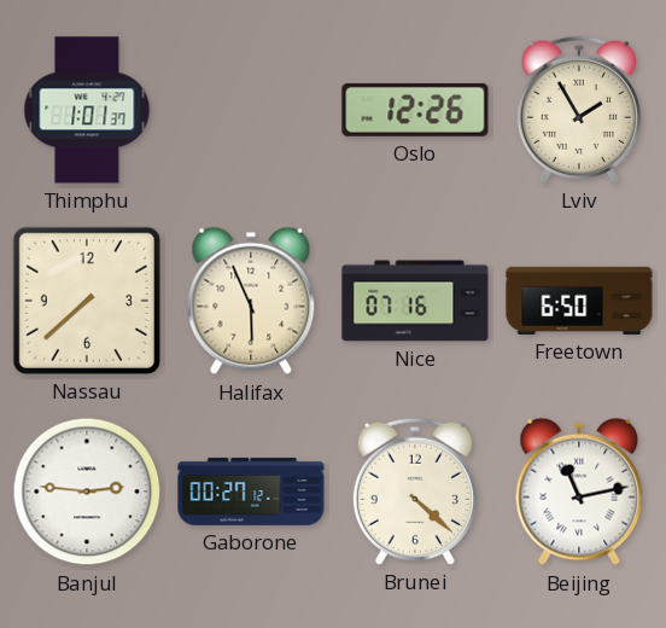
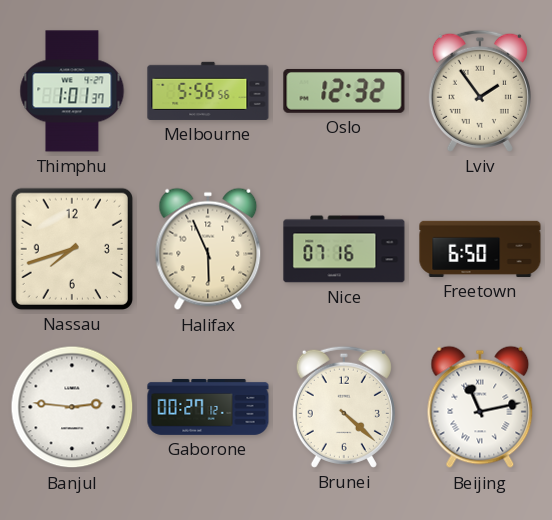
Melbourne: none -> 5:56 (208, 91)
Oslo: 12:26 -> 12:32 (344, 91)
Lviv: 1:55 -> 1:54 (480, 91)
Nassau: 7:38 -> 7:42 (72, 249)
